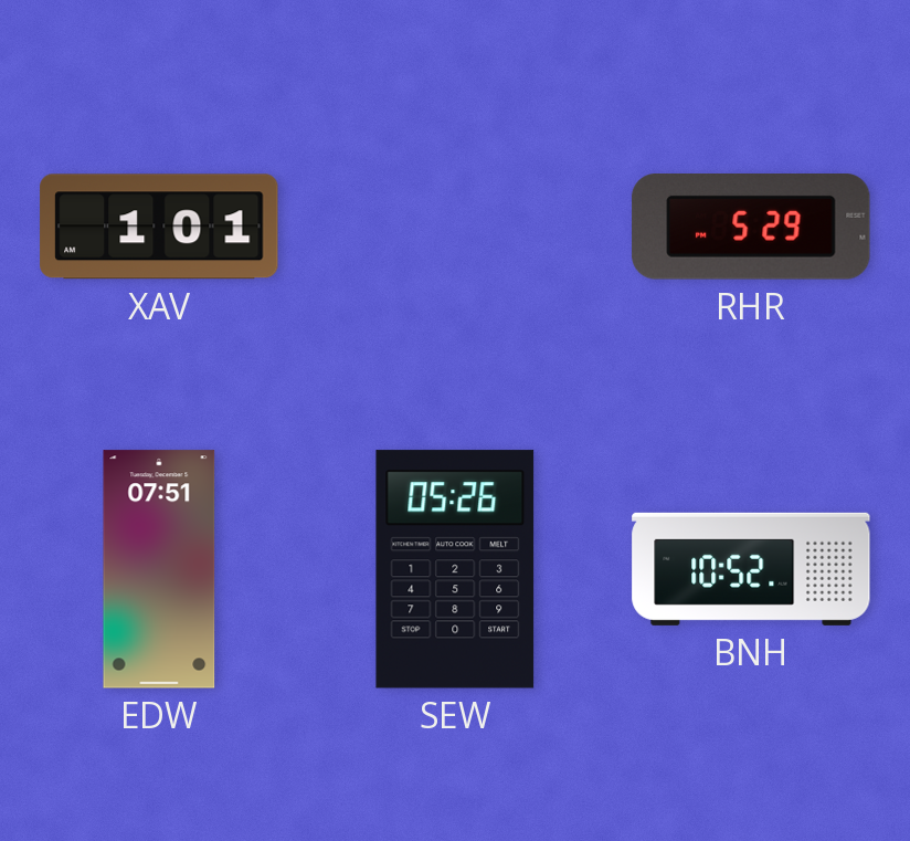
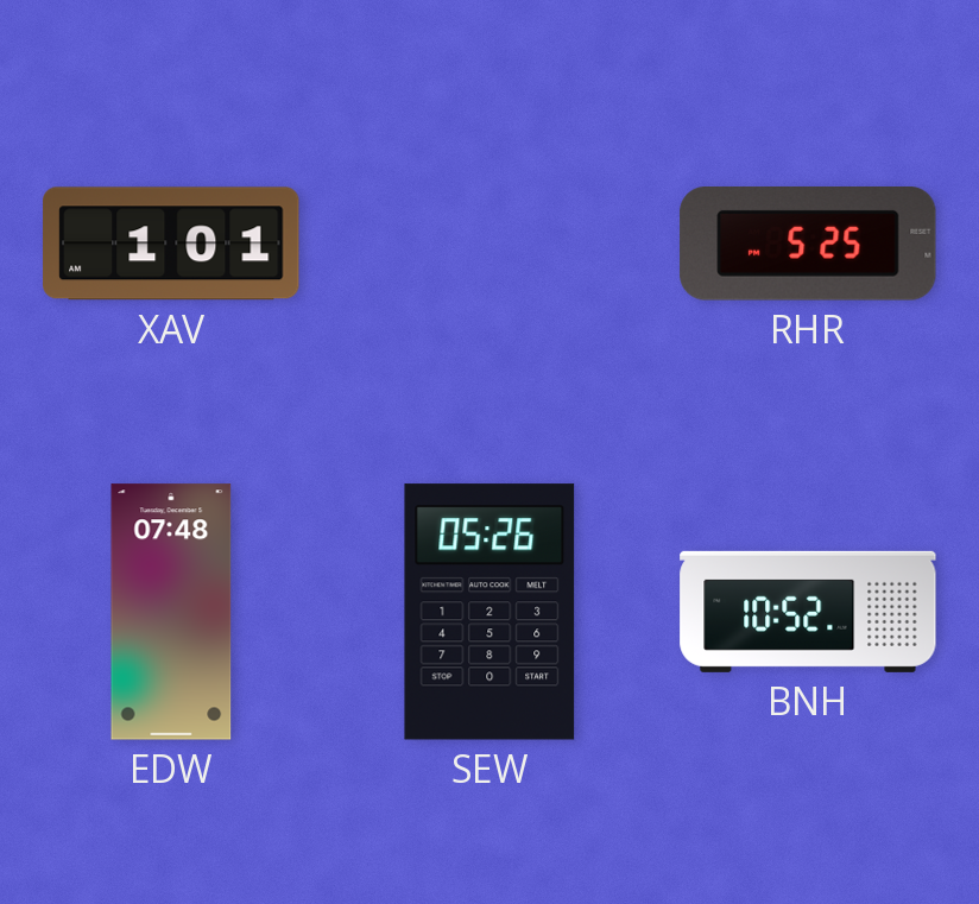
RHR: 5:29 -> 5:25 (808, 245)
EDW: 07:51 -> 07:48 (171, 612)
